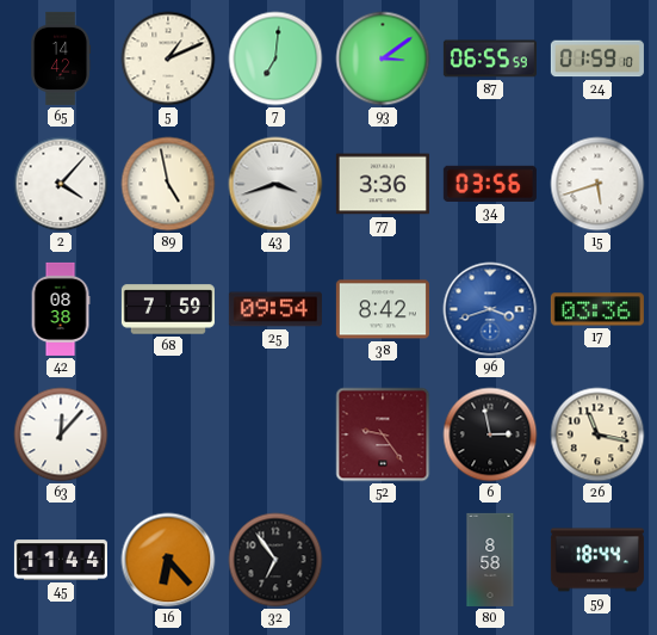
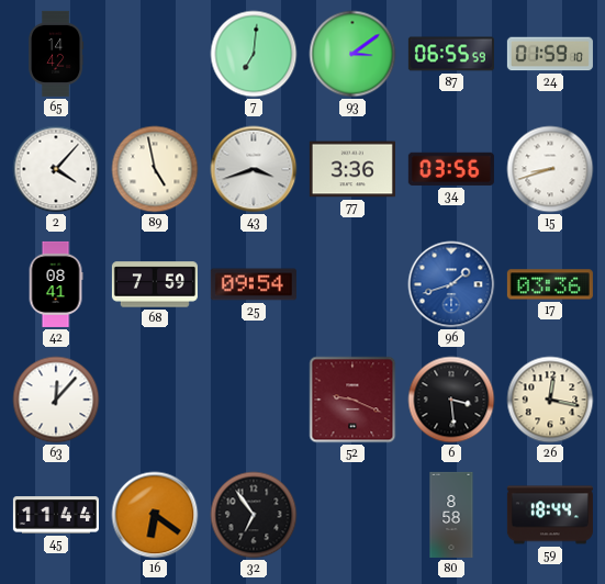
5: 1:11 -> none (168, 58)
15: 5:42 -> 8:42 (550, 169)
42: 08:38 -> 08:41 (56, 284)
38: 8:42 -> none (383, 309)
96: 3:42 -> 1:42 (451, 284)
52: 9:24 -> 9:19 (352, 400)
6: 2:58 -> 3:29 (451, 400)
26: 11:17 -> 12:17 (550, 400)
16: 6:23 -> 6:21 (155, 515)
